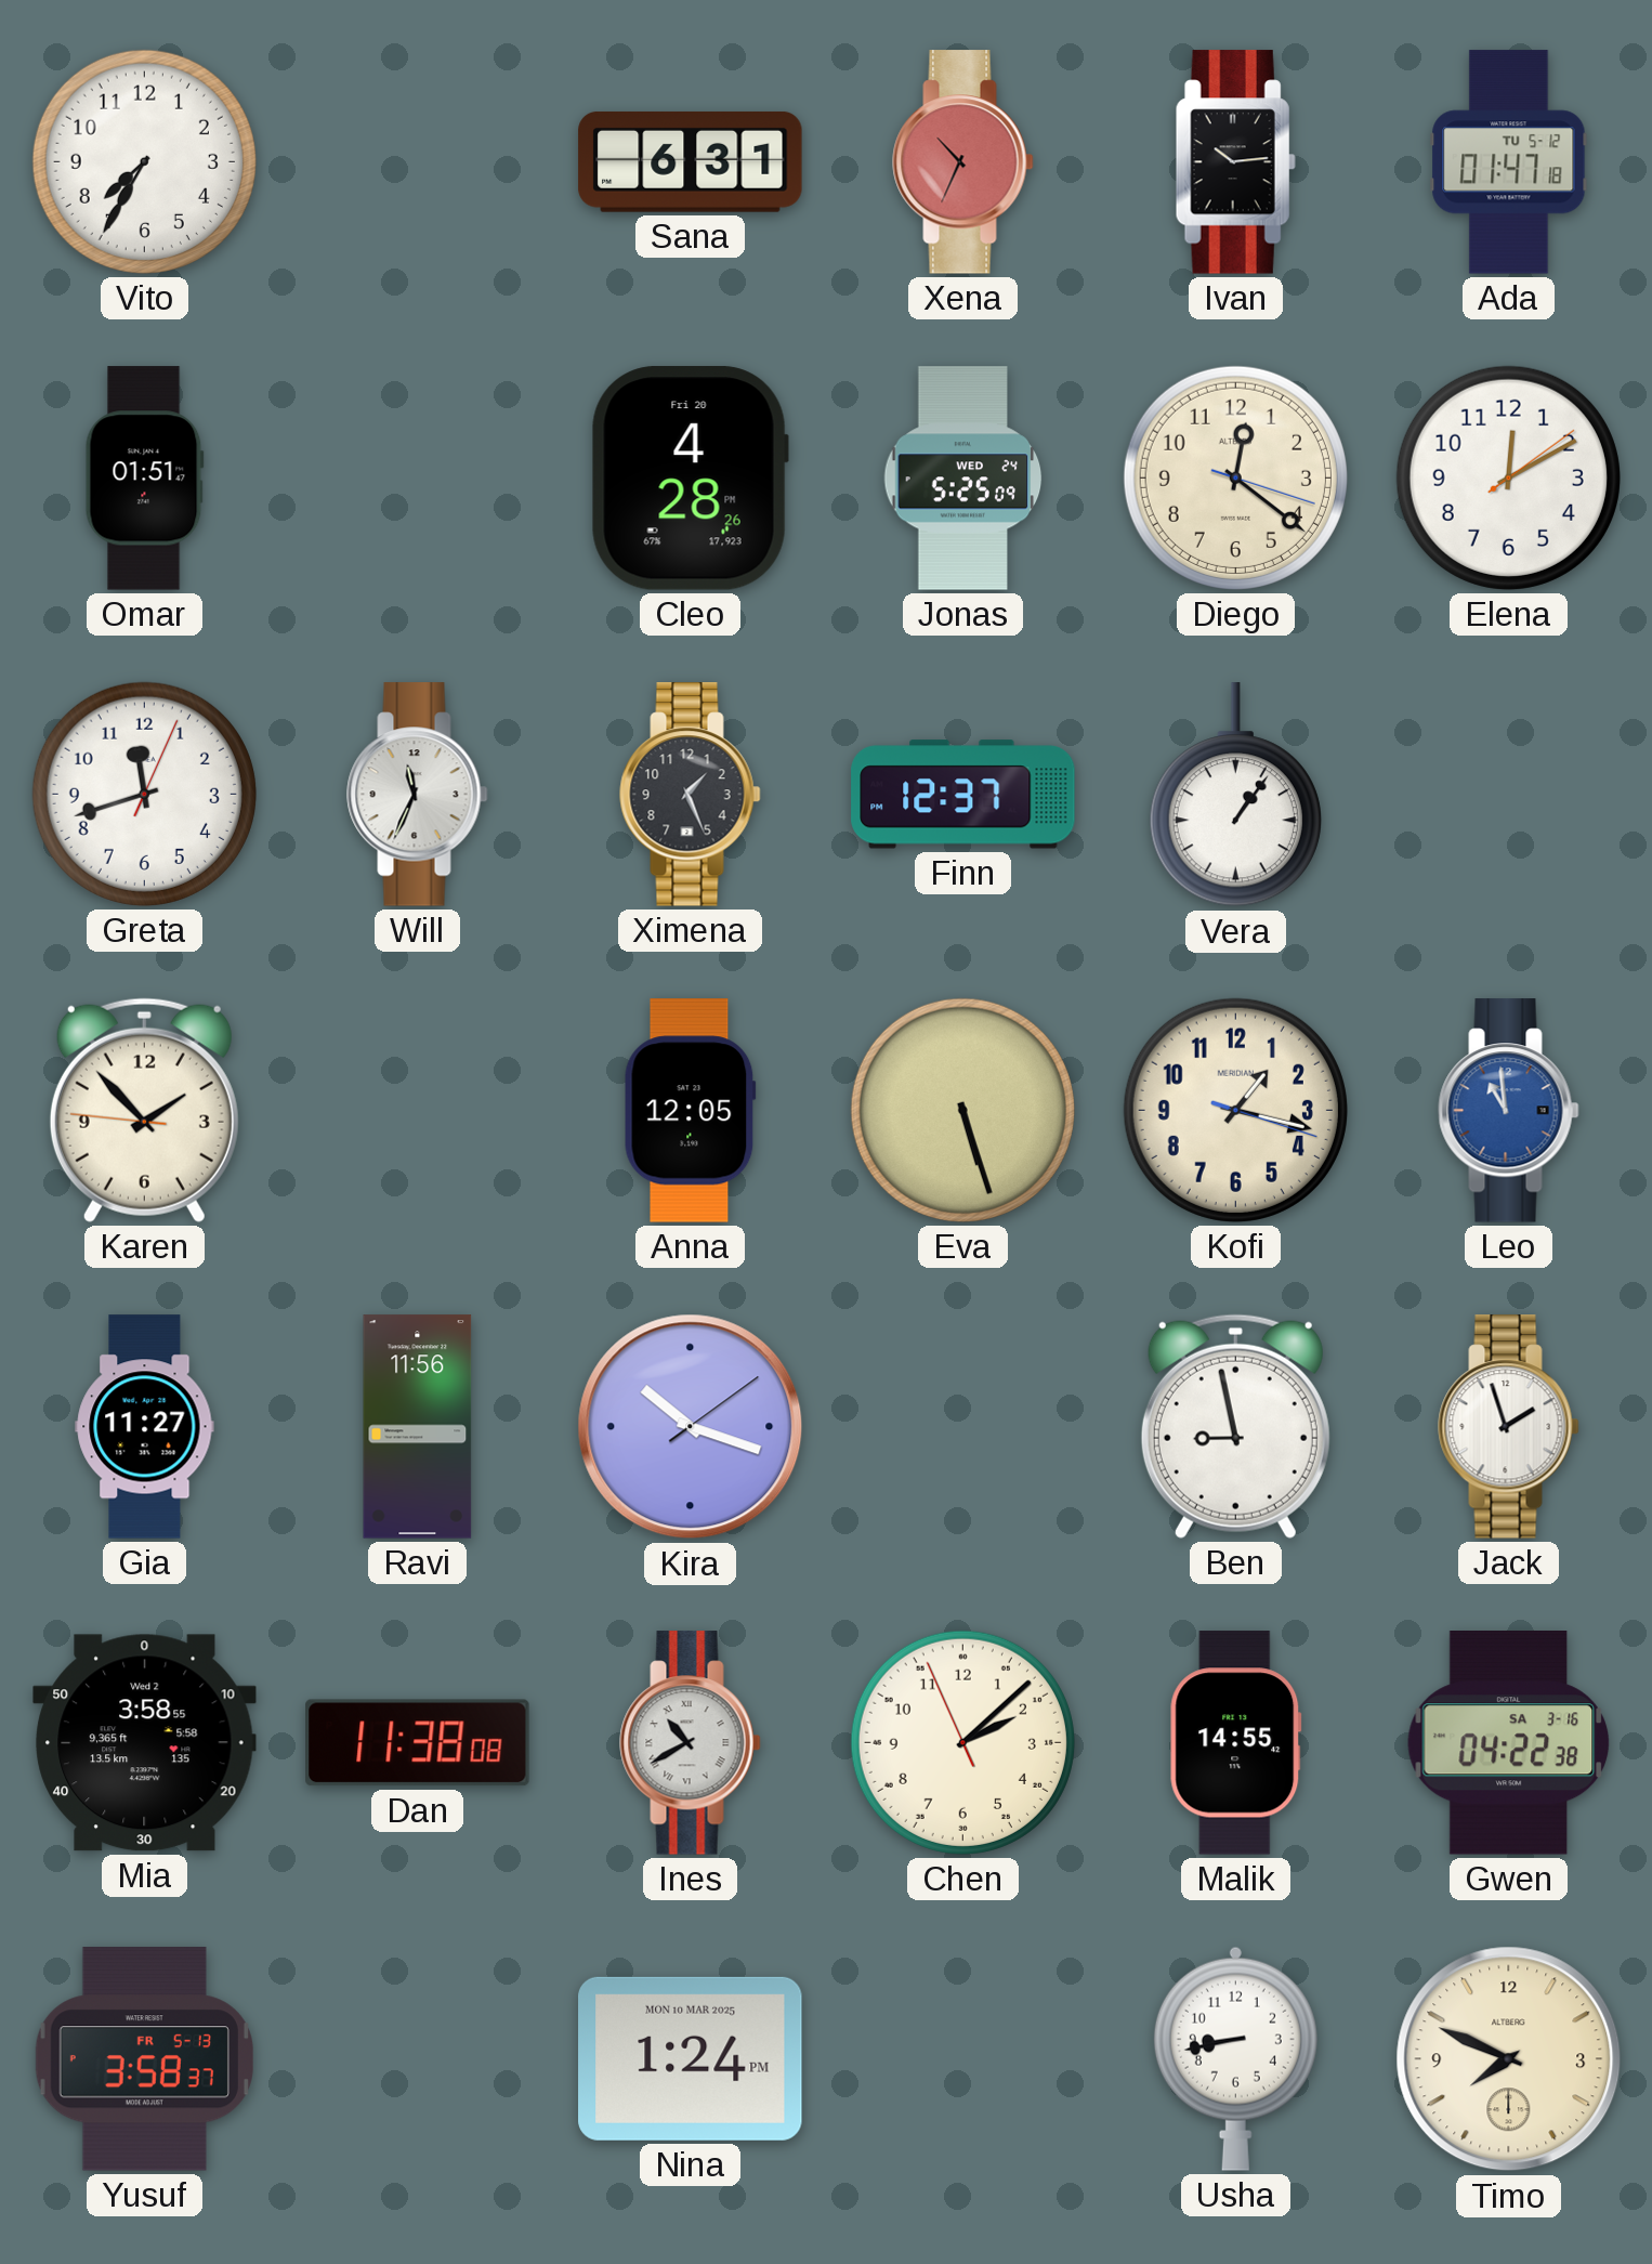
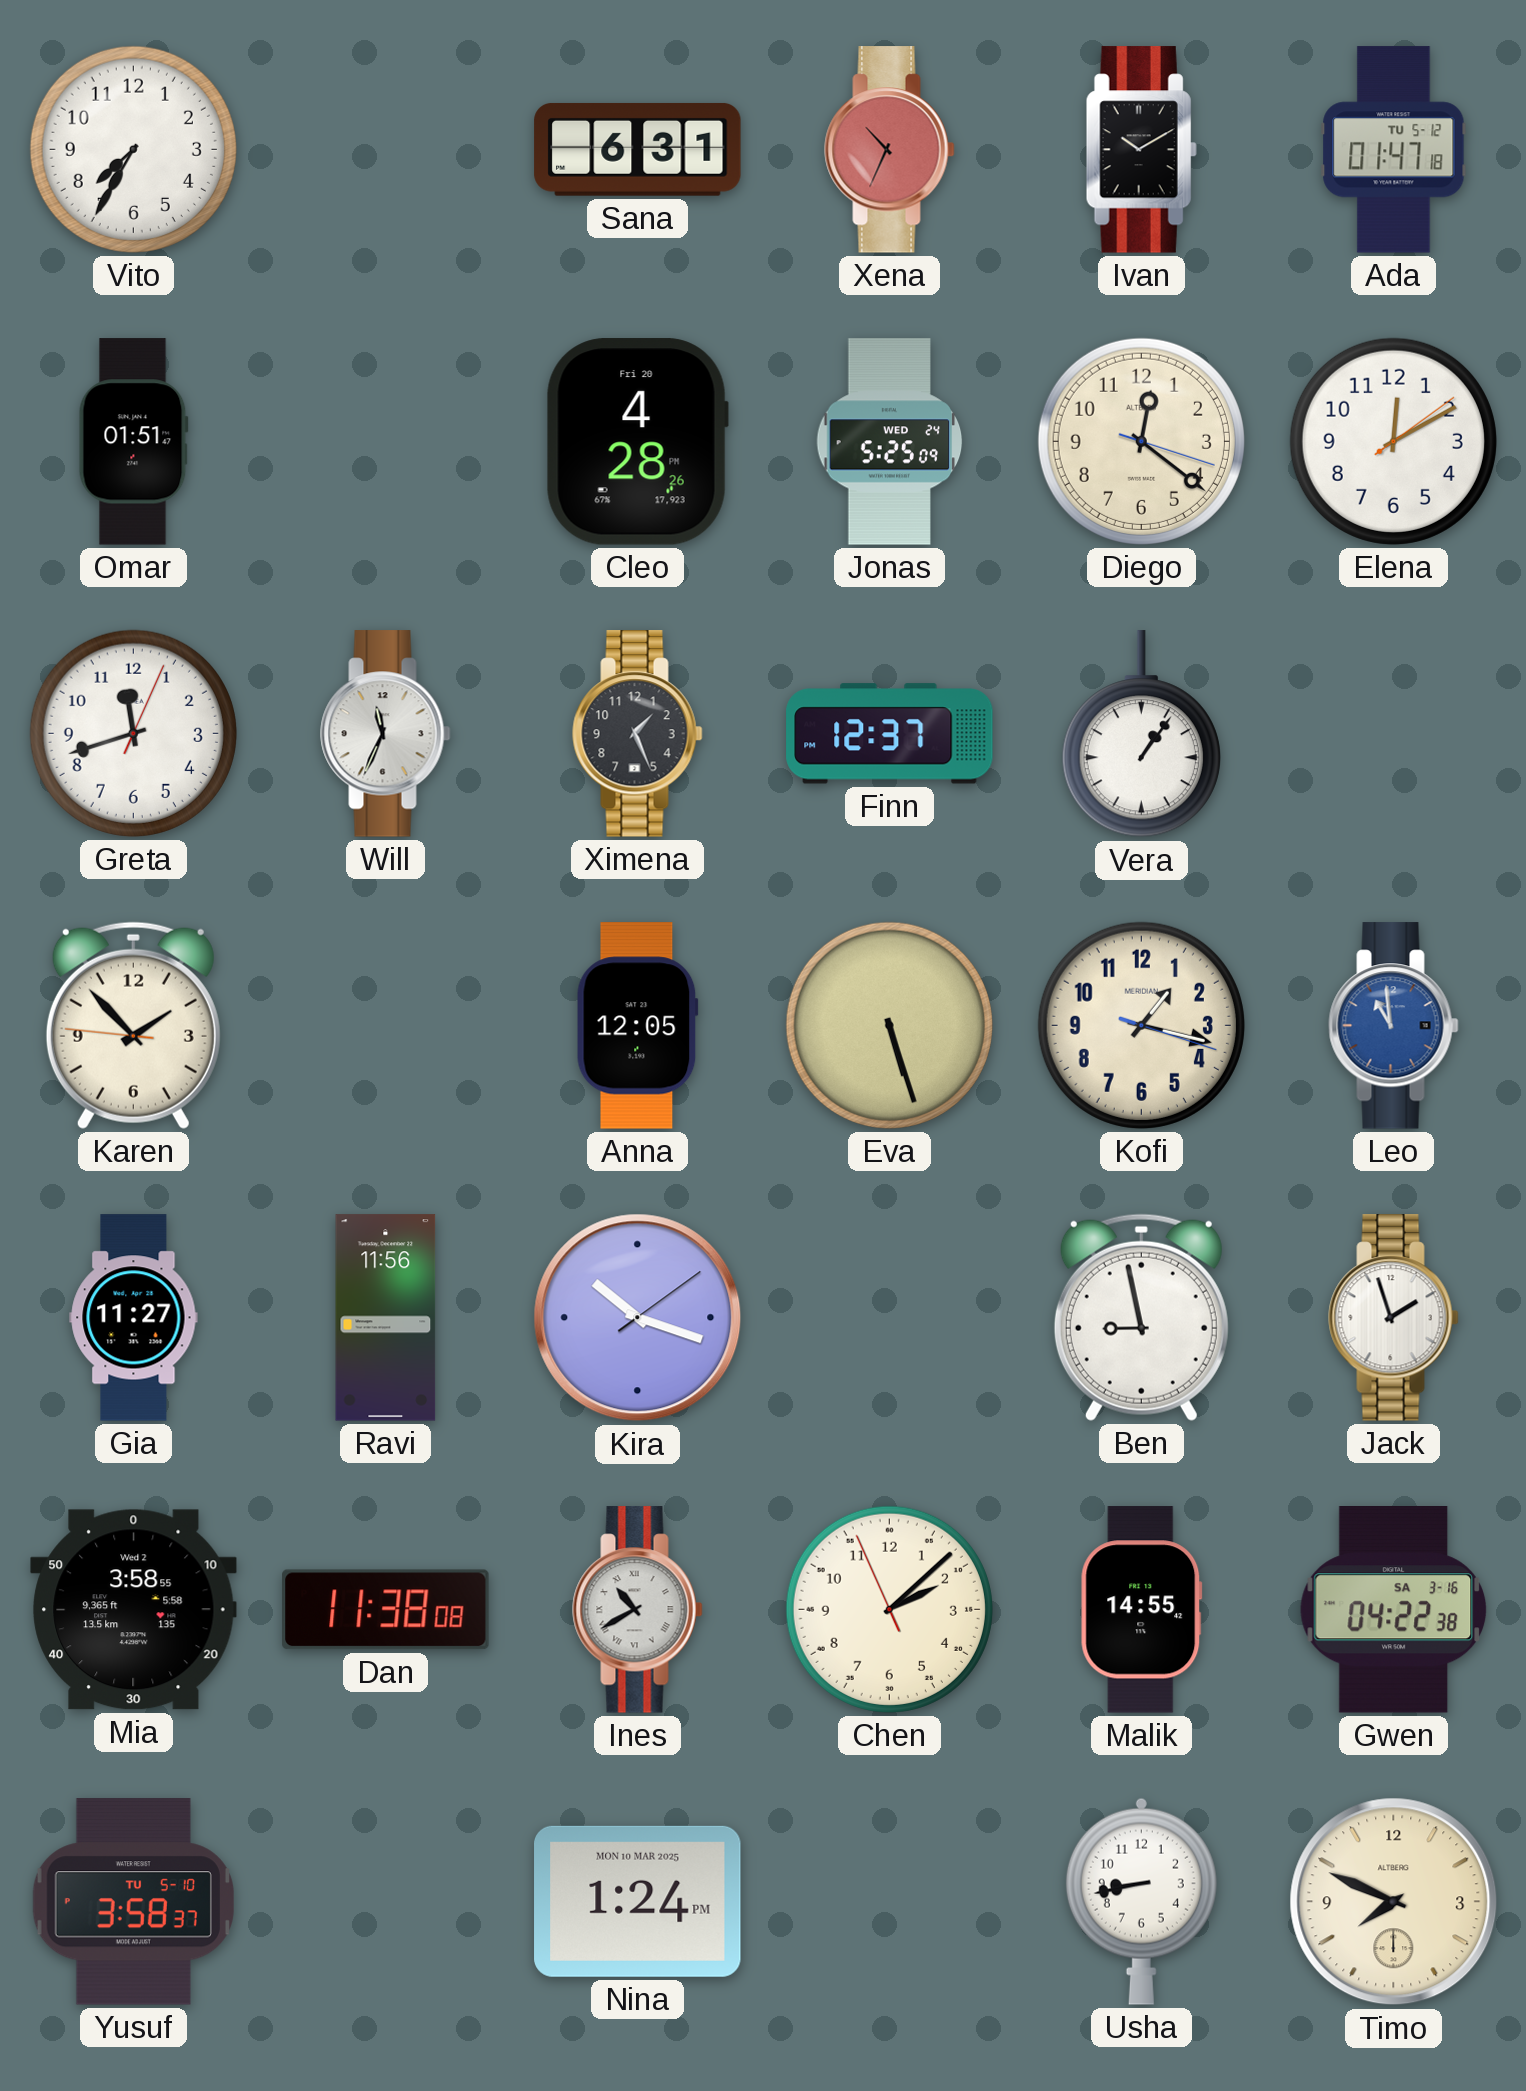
Ivan: 10:14 -> 10:10 (1141, 150)
Yusuf date: FR 5-13 -> TU 5-10 (133, 1902)
